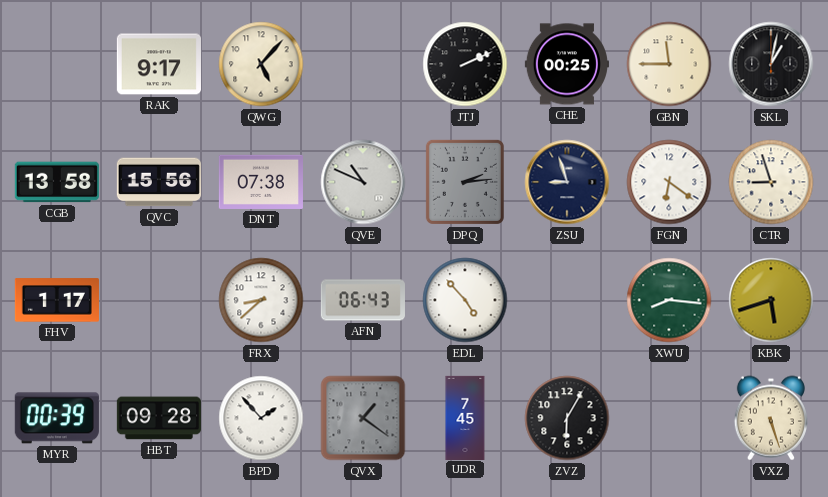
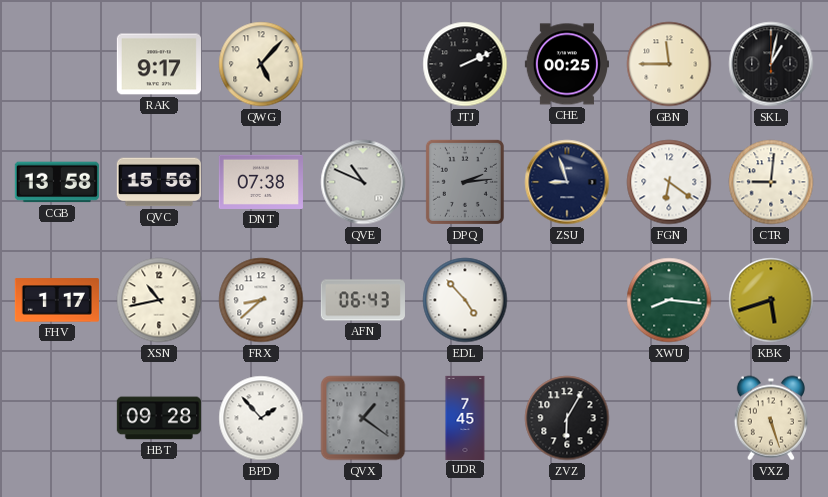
CTR: 8:57 -> 9:01 (771, 182)
XSN: none -> 10:43 (159, 300)
MYR: 00:39 -> none (57, 418)
